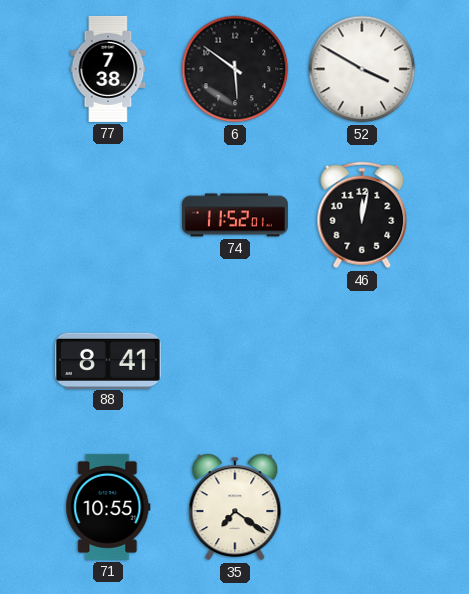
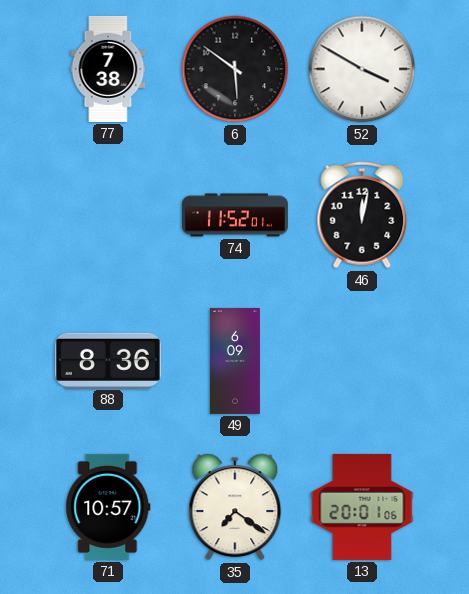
88: 8:41 -> 8:36 (108, 360)
49: none -> 6:09 (235, 361)
71: 10:55 -> 10:57 (108, 507)
13: none -> 20:01 (362, 507)
